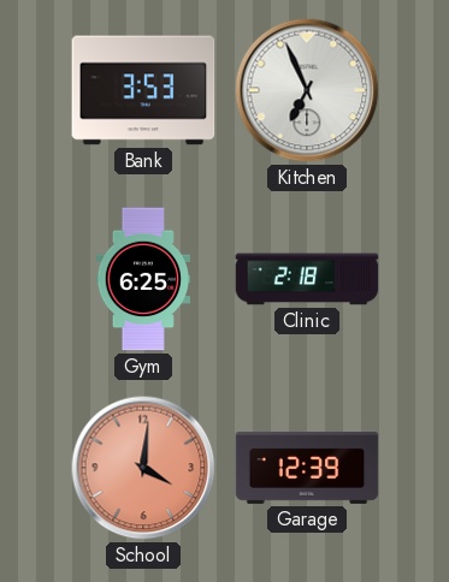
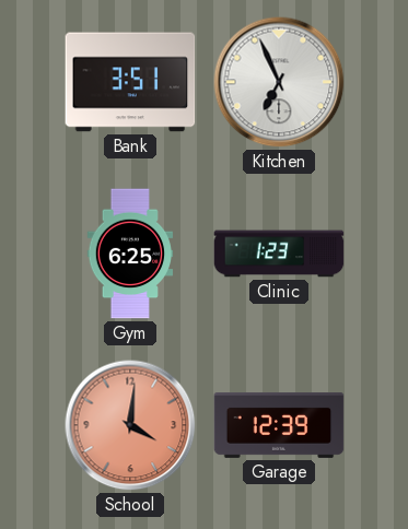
Bank: 3:53 -> 3:51 (130, 82)
Clinic: 2:18 -> 1:23 (279, 254)
